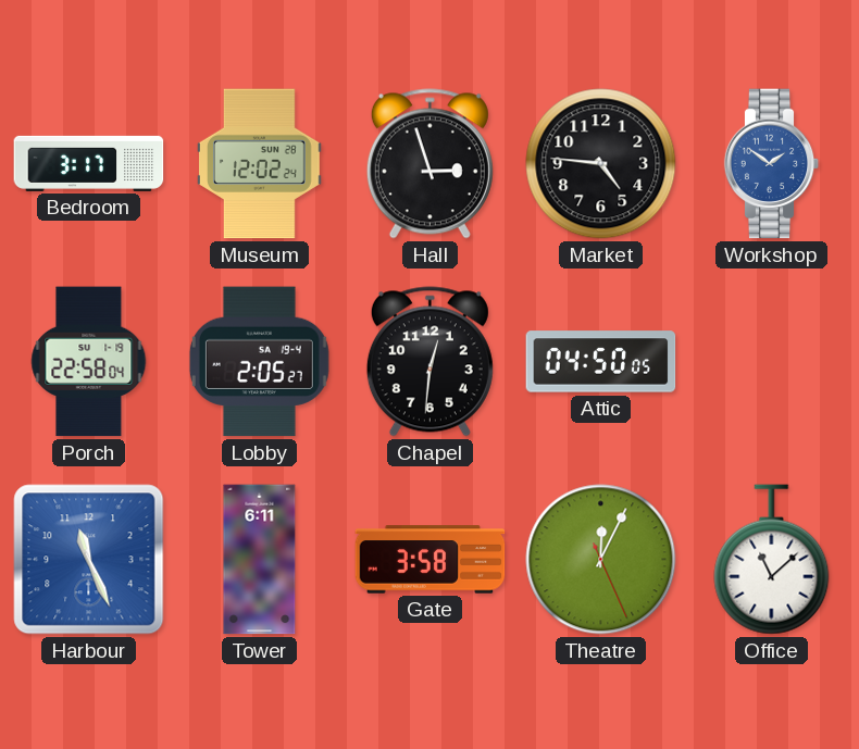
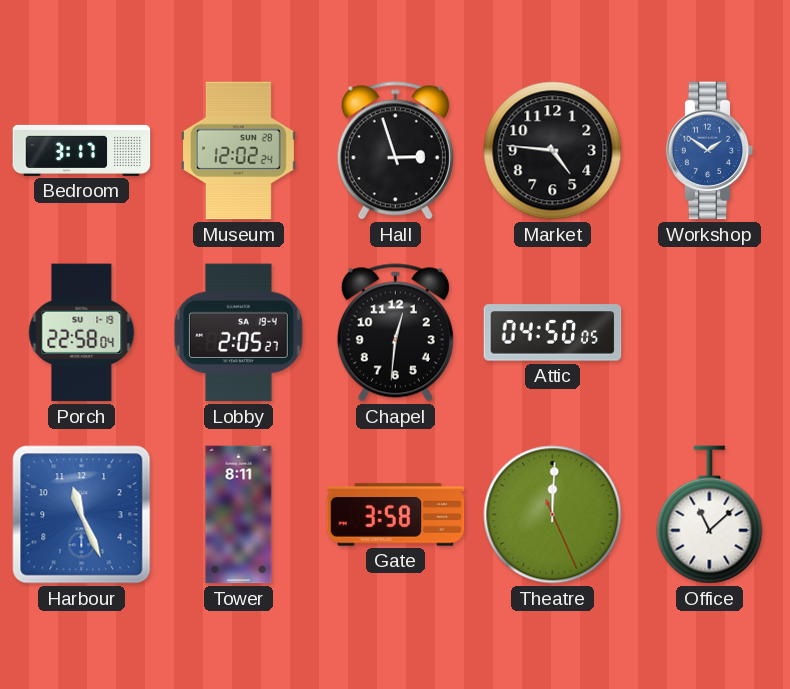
Tower: 6:11 -> 8:11 (239, 515)
Theatre: 12:04 -> 12:00 (553, 515)
